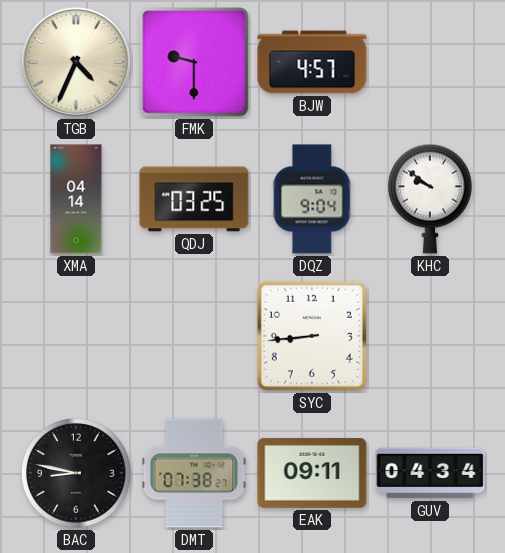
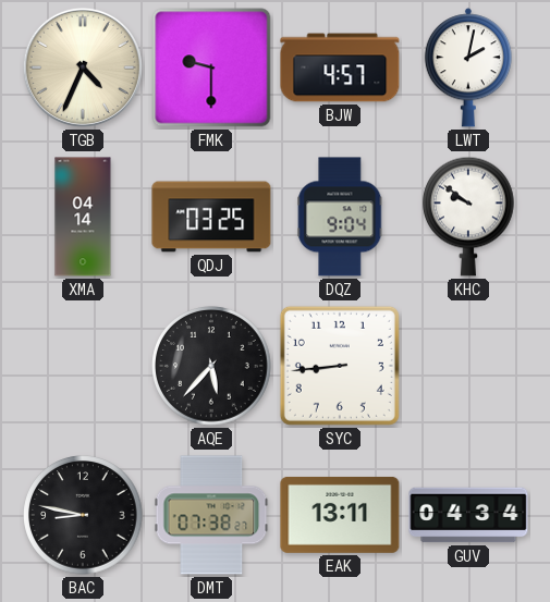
LWT: none -> 2:02 (468, 67)
AQE: none -> 5:37 (211, 366)
EAK: 09:11 -> 13:11 (340, 515)
